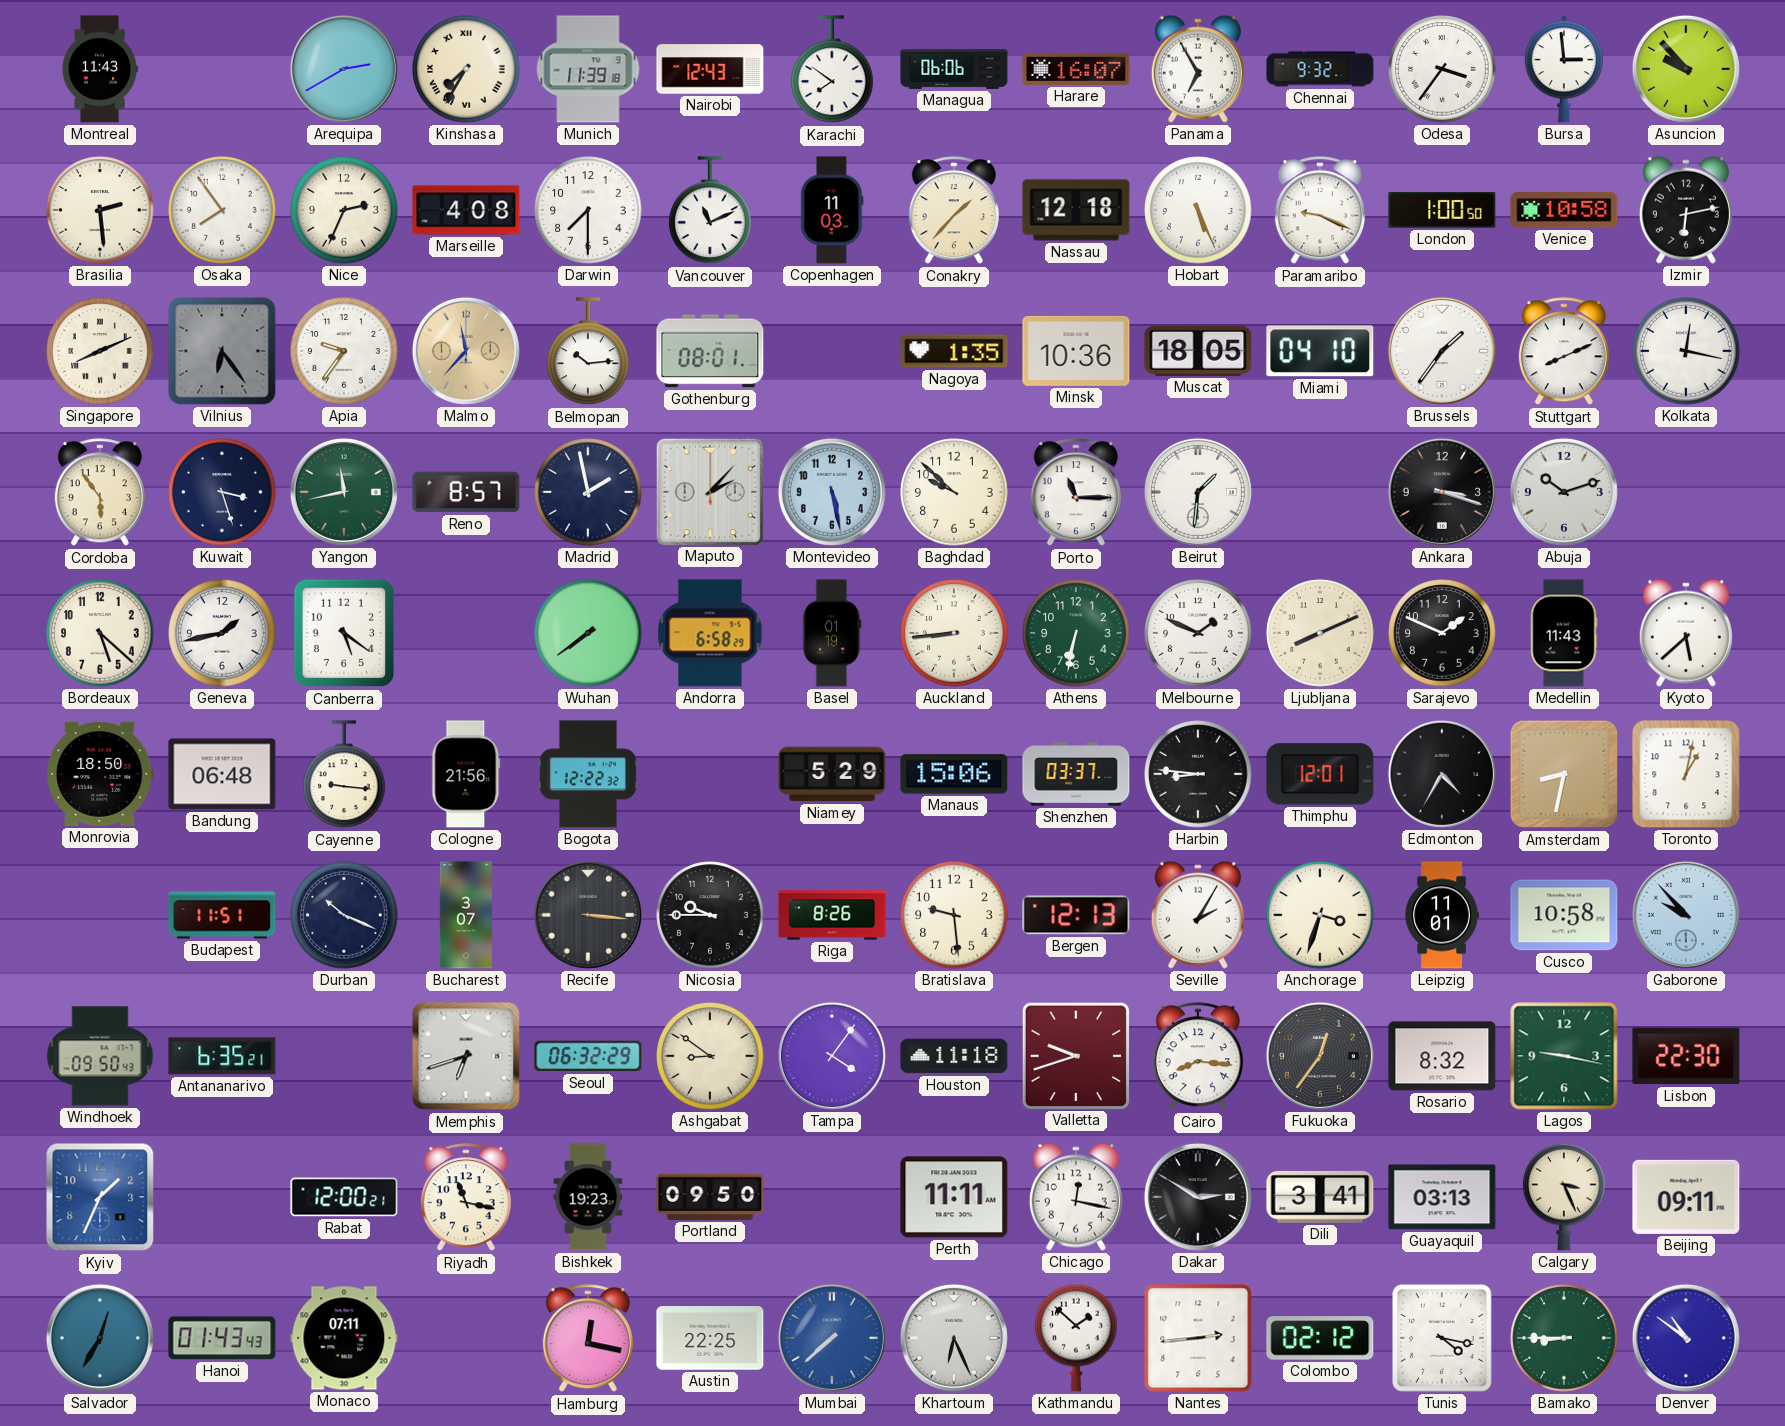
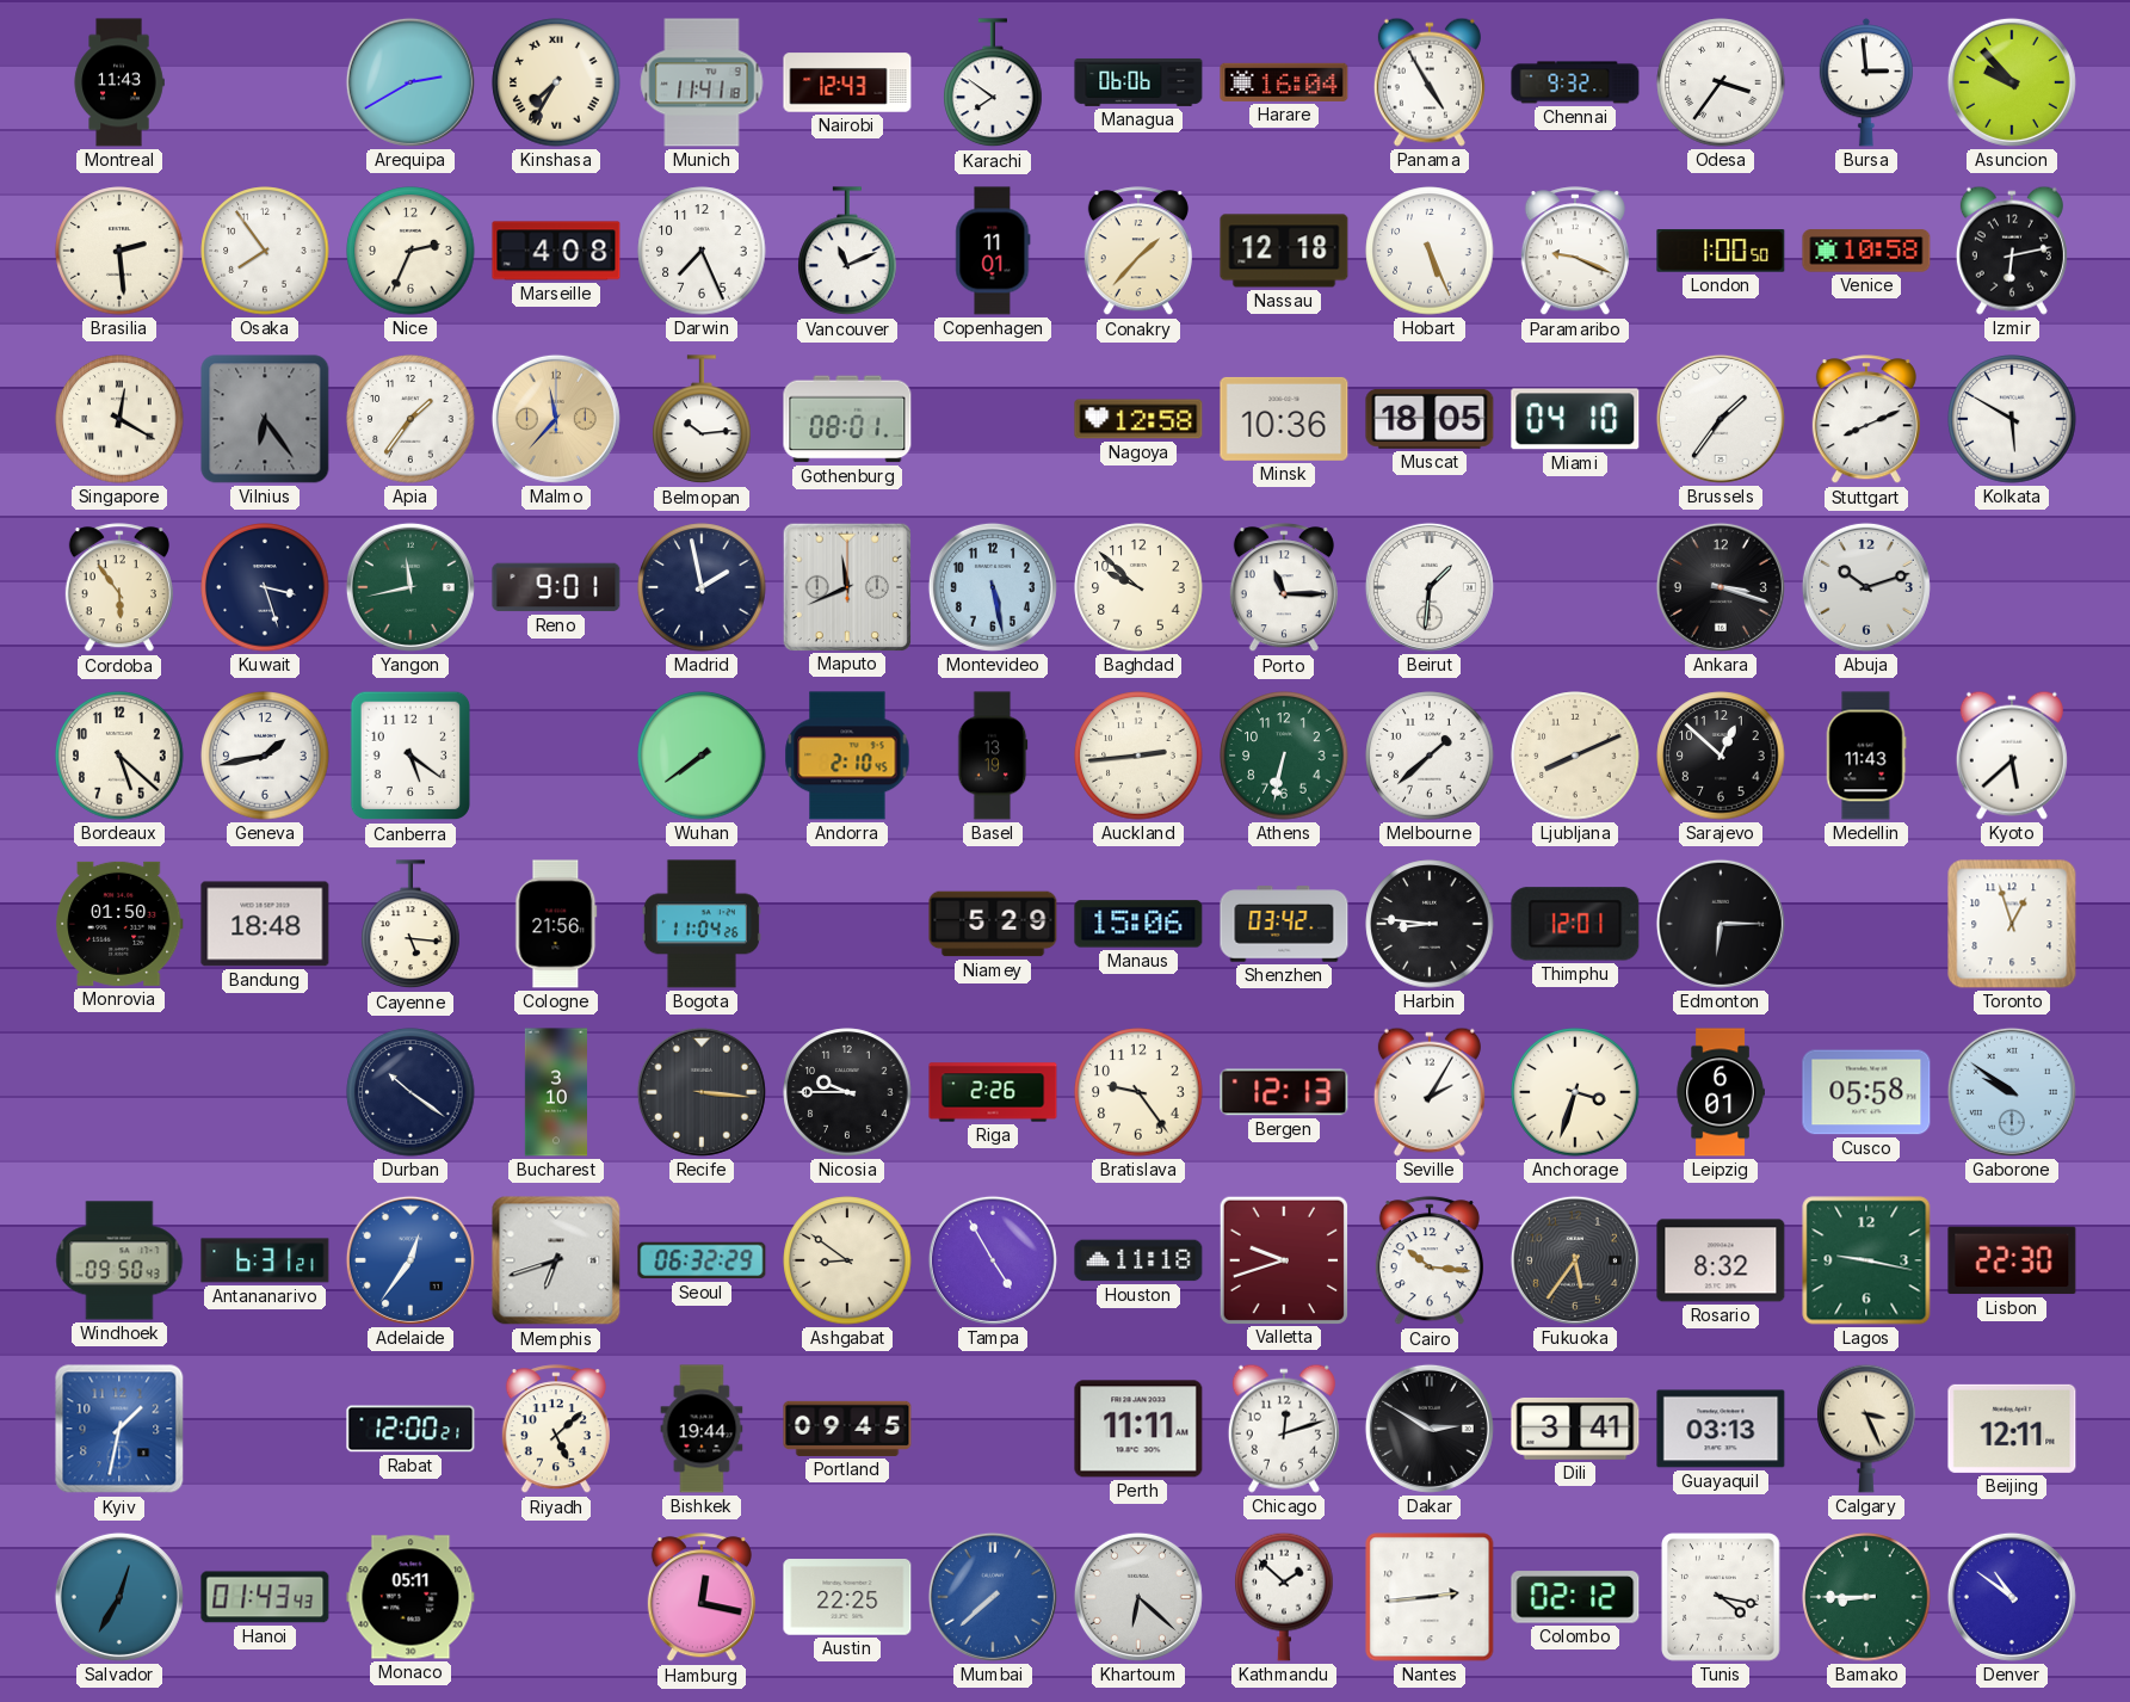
Munich: 11:39 -> 11:41 (702, 82)
Harare: 16:07 -> 16:04 (1284, 82)
Panama: 6:55 -> 4:55 (1430, 82)
Darwin: 7:30 -> 7:26 (702, 251)
Copenhagen: 11:03 -> 11:01 (993, 251)
Singapore: 8:11 -> 12:20 (119, 419)
Apia: 9:36 -> 1:36 (410, 419)
Nagoya: 1:35 -> 12:58 (1138, 419)
Kolkata: 12:17 -> 5:50 (2012, 419)
Reno: 8:57 -> 9:01 (556, 587)
Maputo: 2:07 -> 11:41 (846, 586)
Andorra: 6:58 -> 2:10 (847, 756)
Basel: 01:19 -> 13:19 (993, 756)
Auckland: 8:44 -> 2:44 (1138, 756)
Melbourne: 1:49 -> 1:38 (1430, 756)
Sarajevo: 1:49 -> 12:52 (1721, 756)
Monrovia: 18:50 -> 01:50 (119, 924)
Bandung: 06:48 -> 18:48 (265, 924)
Cayenne: 9:16 -> 5:16 (410, 925)
Bogota: 12:22 -> 11:04 (702, 924)
Shenzhen: 03:37 -> 03:42 (1284, 924)
Edmonton: 4:35 -> 6:15 (1721, 924)
Amsterdam: 8:32 -> none (1564, 774)
Toronto: 1:02 -> 12:57 (2012, 924)
Budapest: 11:51 -> none (222, 915)
Durban: 10:19 -> 10:21 (410, 1092)
Bucharest: 3:07 -> 3:10 (555, 1092)
Riga: 8:26 -> 2:26 (993, 1092)
Bratislava: 9:29 -> 9:24 (1138, 1092)
Leipzig: 11:01 -> 6:01 (1721, 1092)
Cusco: 10:58 -> 05:58 (1866, 1092)
Gaborone: 9:53 -> 9:51 (2012, 1092)
Antananarivo: 6:35 -> 6:31 (265, 1260)
Adelaide: none -> 12:36 (410, 1260)
Tampa: 4:06 -> 4:55 (993, 1260)
Cairo: 8:16 -> 10:16 (1430, 1262)
Fukuoka: 12:36 -> 5:36 (1575, 1260)
Kyiv: 1:34 -> 1:32 (119, 1429)
Riyadh: 11:17 -> 5:08 (556, 1430)
Bishkek: 19:23 -> 19:44 (702, 1429)
Portland: 09:50 -> 09:45 (847, 1429)
Chicago: 12:17 -> 12:12 (1284, 1429)
Beijing: 09:11 -> 12:11 (2012, 1429)
Monaco: 07:11 -> 05:11 (410, 1597)
Khartoum: 6:26 -> 6:22 (1138, 1597)
